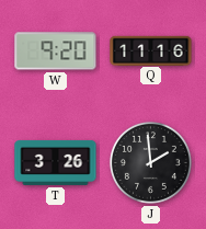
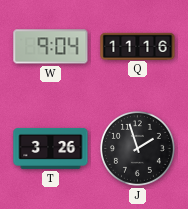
W: 9:20 -> 9:04 (51, 47)
J: 1:59 -> 1:57 (137, 148)
